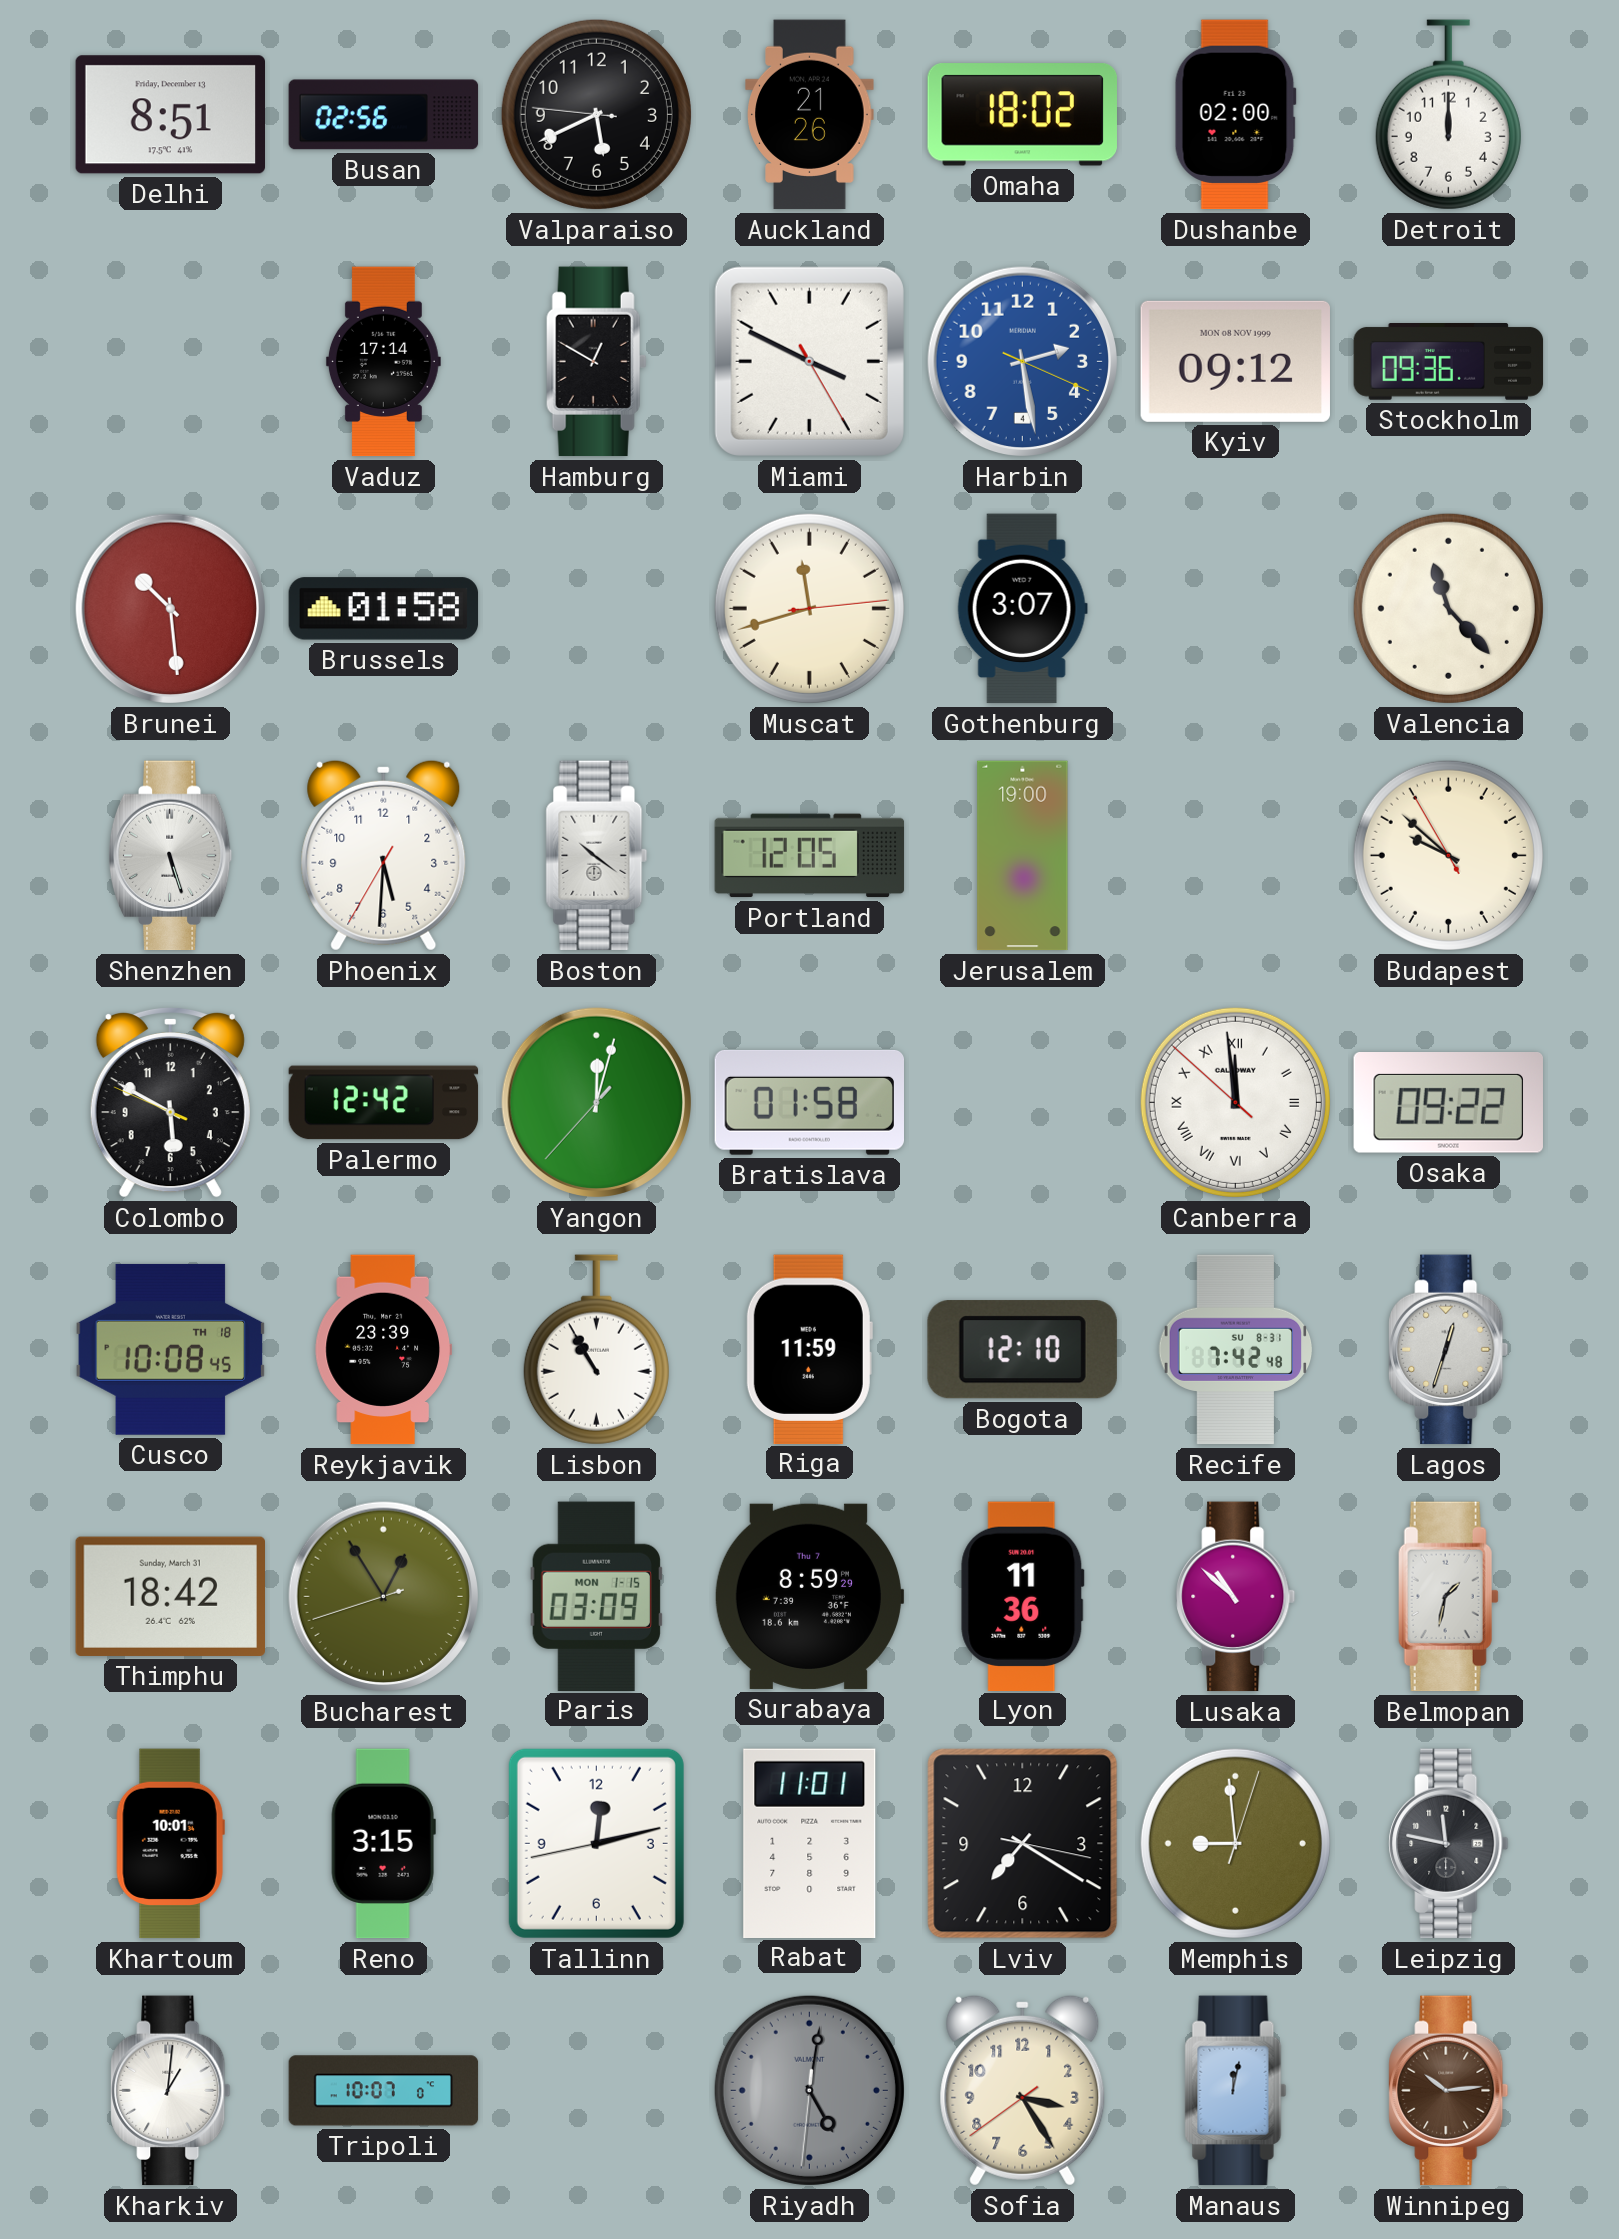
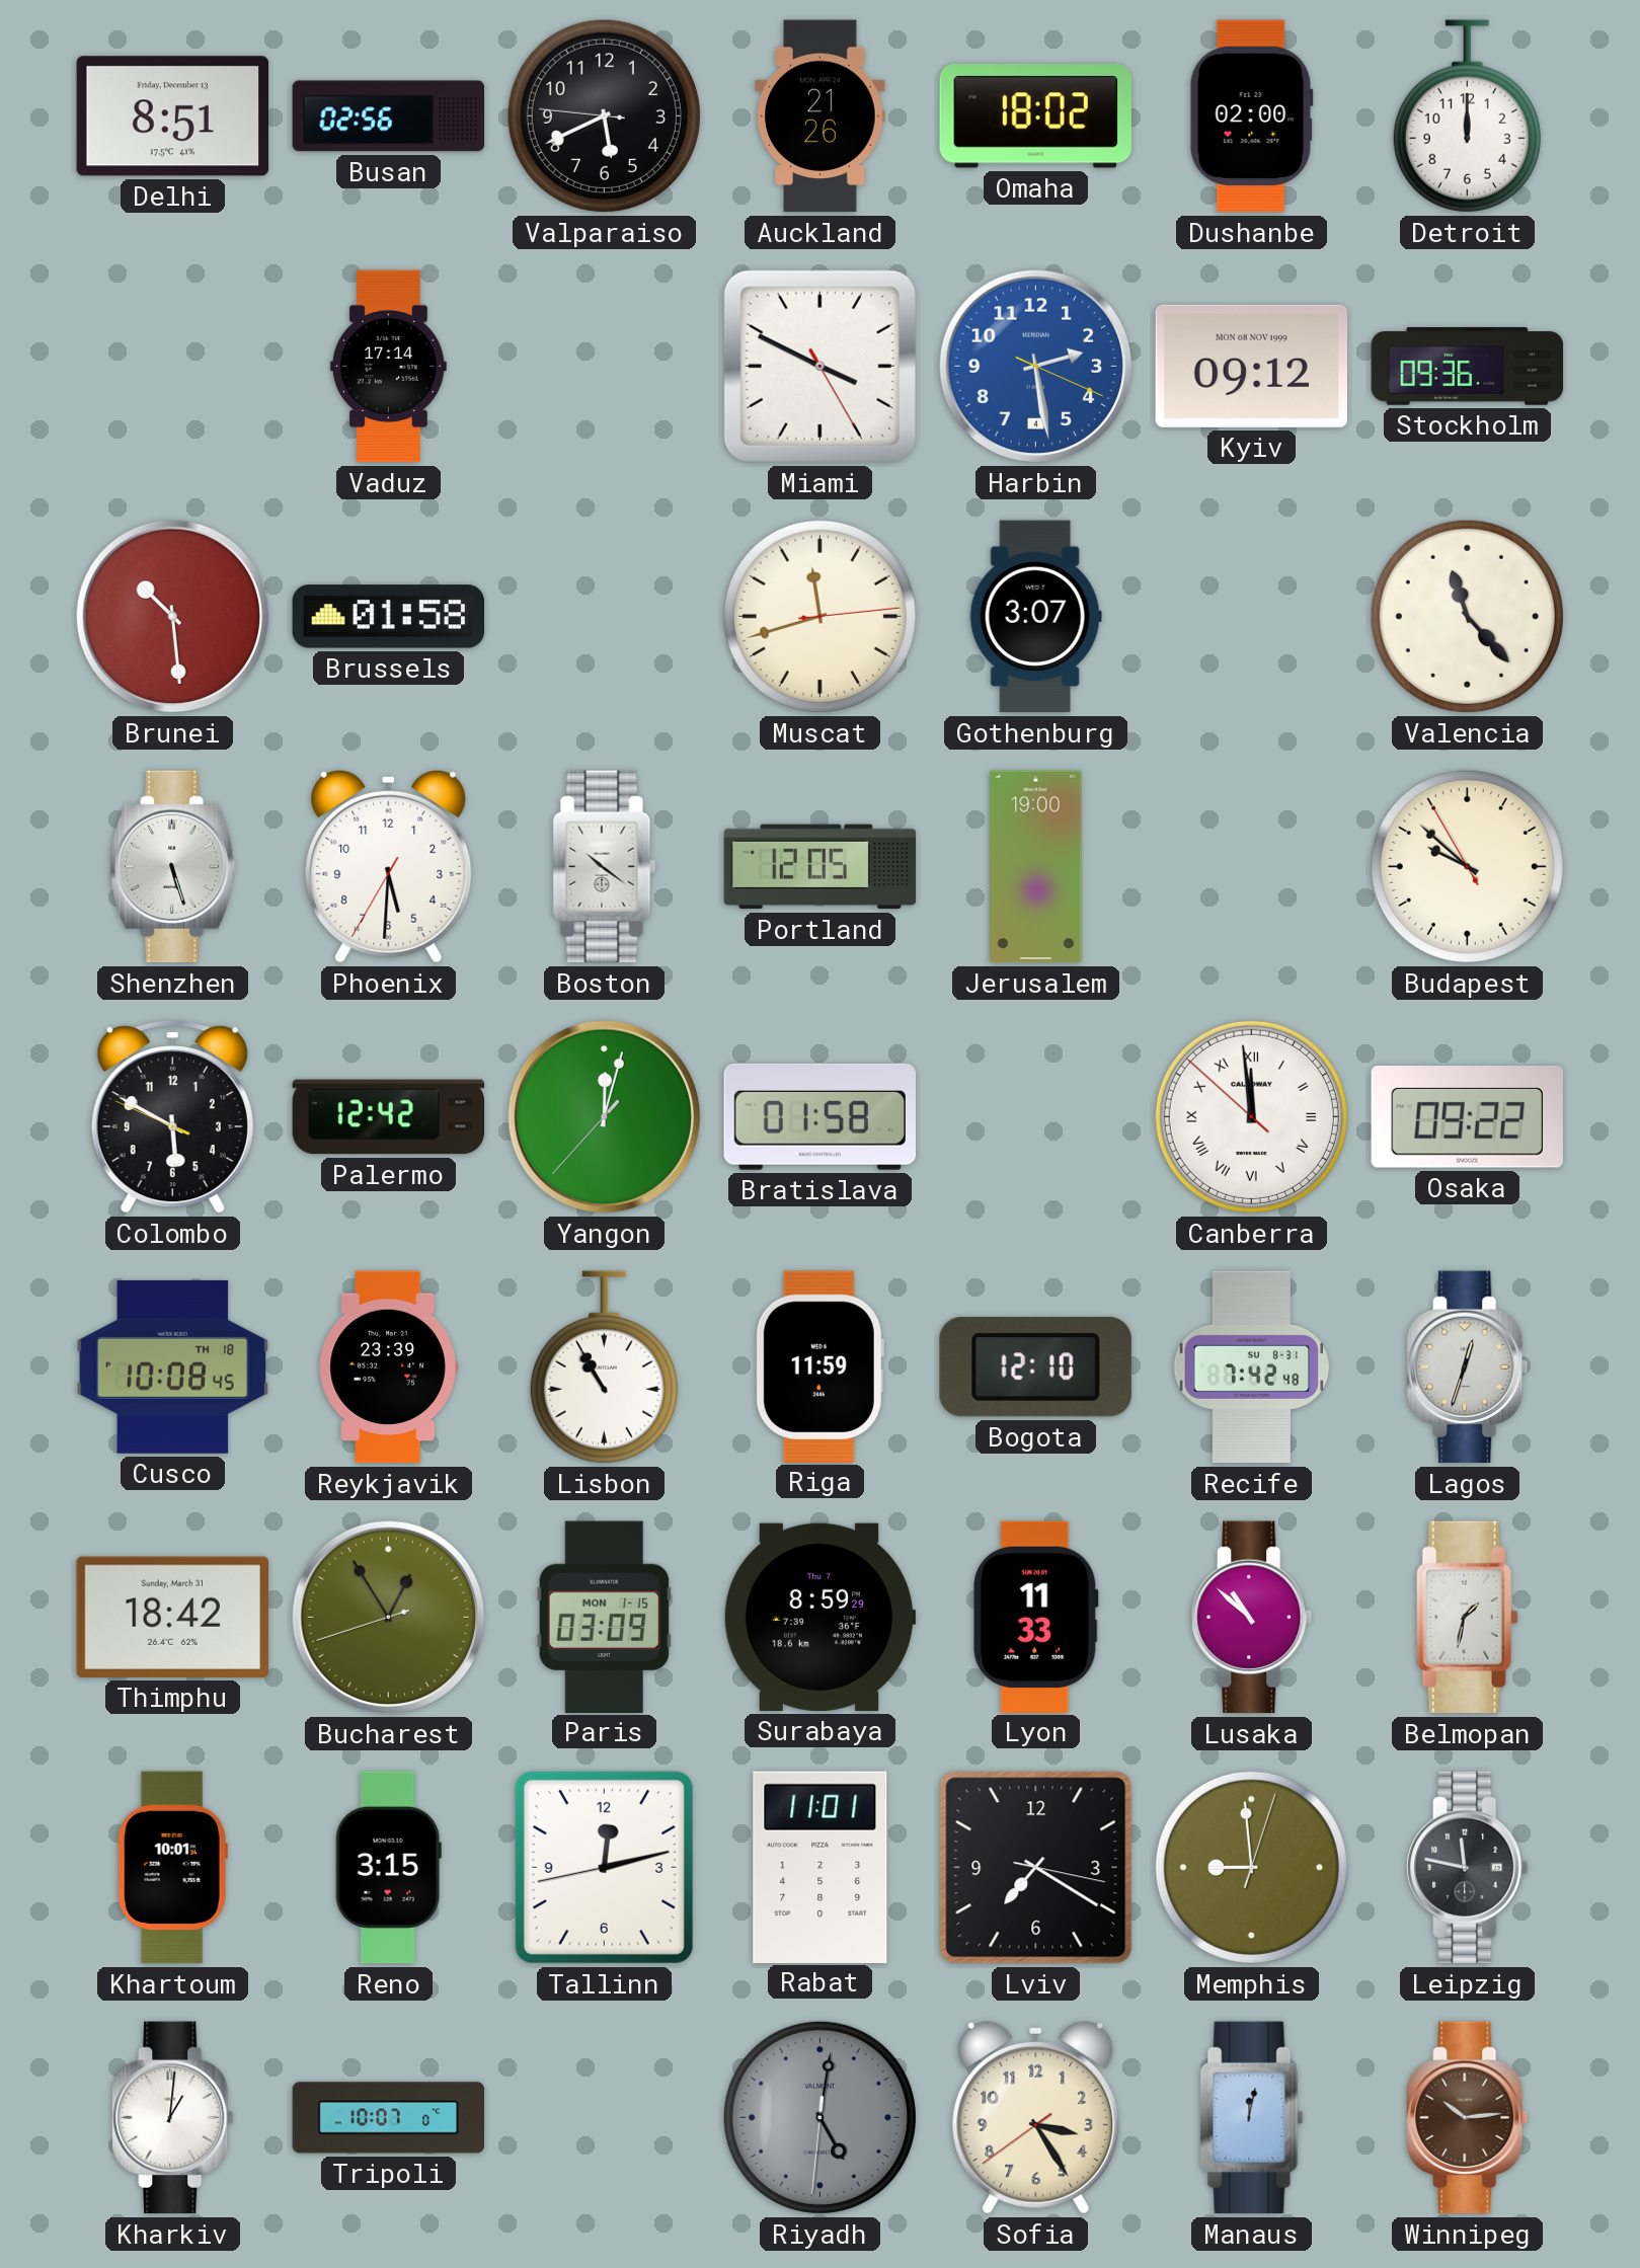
Hamburg: 12:50 -> none (596, 362)
Lyon: 11:36 -> 11:33 (1036, 1617)
